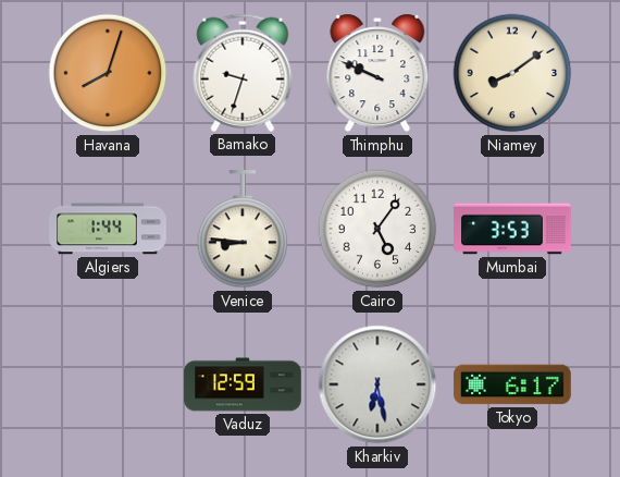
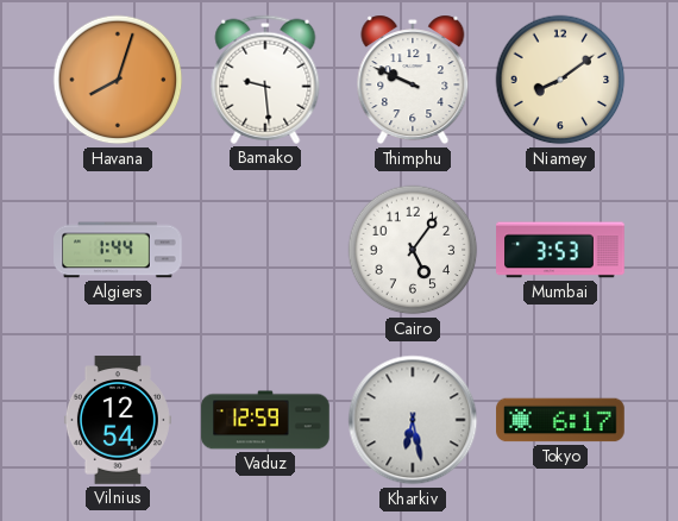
Bamako: 9:33 -> 9:29 (265, 80)
Venice: 8:46 -> none (243, 230)
Vilnius: none -> 12:54 (118, 420)
